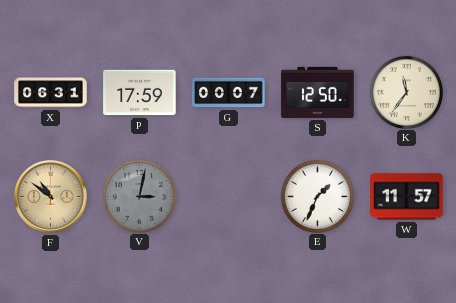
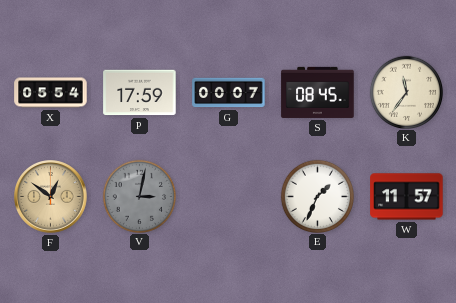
X: 06:31 -> 05:54 (51, 93)
S: 12:50 -> 08:45 (318, 92)
F: 10:51 -> 12:51 (51, 197)
